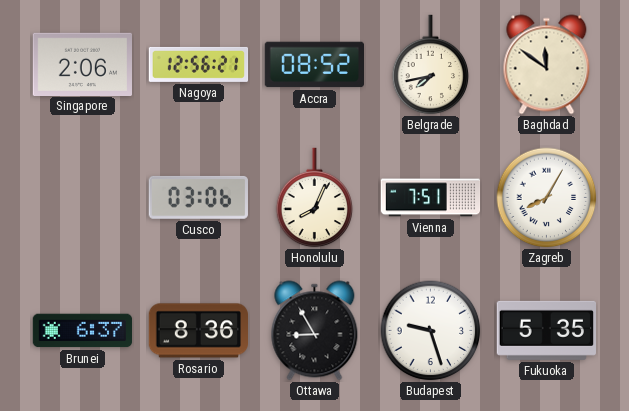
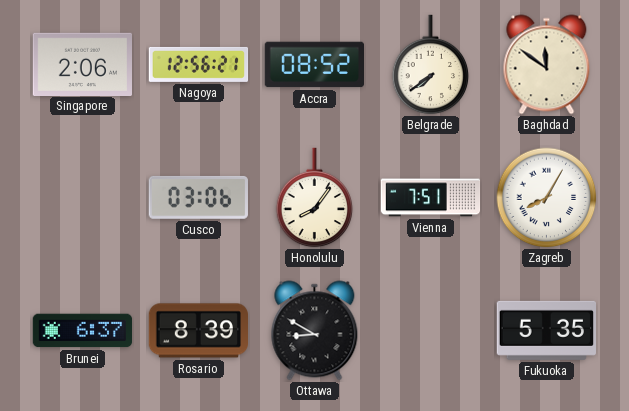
Belgrade: 7:43 -> 7:39 (431, 65)
Honolulu: 8:04 -> 8:06 (315, 198)
Rosario: 8:36 -> 8:39 (198, 331)
Ottawa: 8:55 -> 8:50 (315, 331)
Budapest: 9:27 -> none (431, 331)
